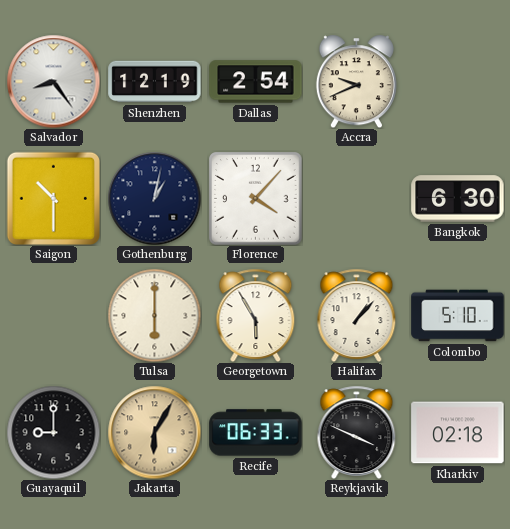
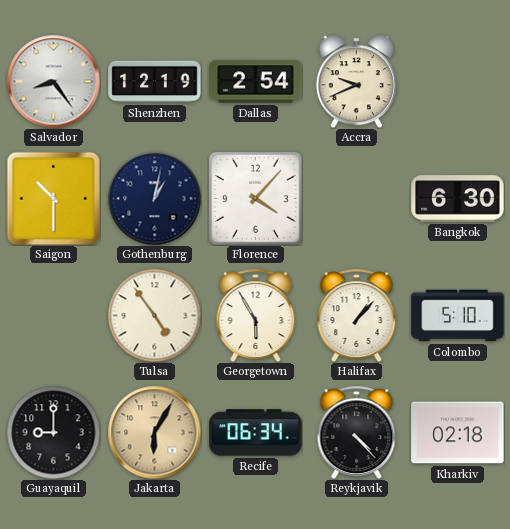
Tulsa: 6:00 -> 4:54 (154, 315)
Recife: 06:33 -> 06:34 (256, 433)
Reykjavik: 3:49 -> 4:23 (357, 432)
